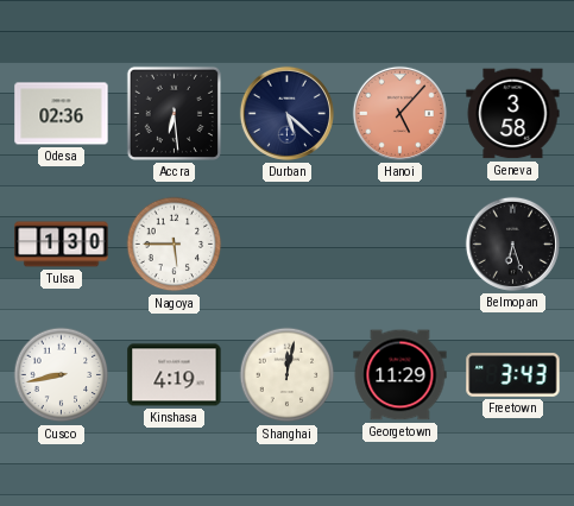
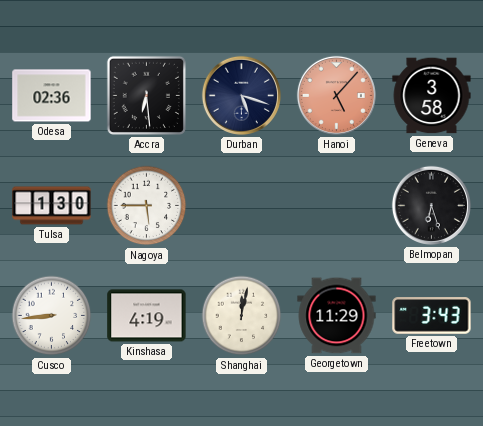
Durban: 5:22 -> 5:18 (241, 95)
Cusco: 8:43 -> 8:44 (52, 316)
